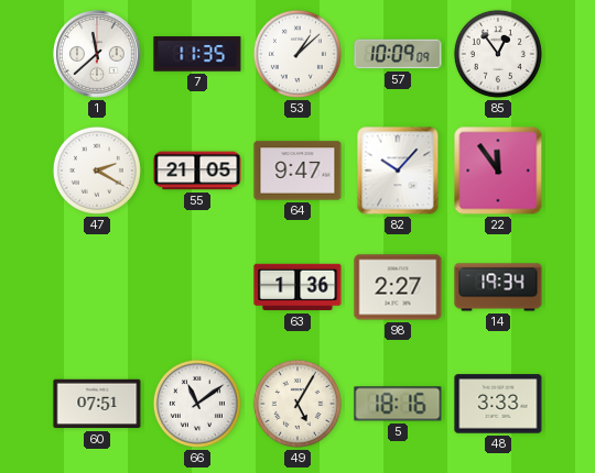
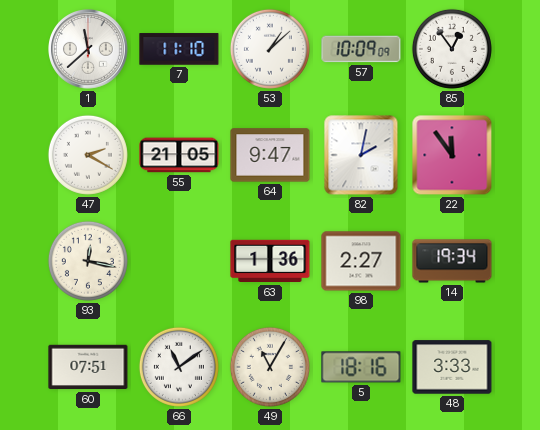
7: 11:35 -> 11:10 (179, 49)
82: 10:07 -> 2:02 (361, 155)
93: none -> 12:17 (88, 261)
49: 5:05 -> 11:05 (270, 367)
